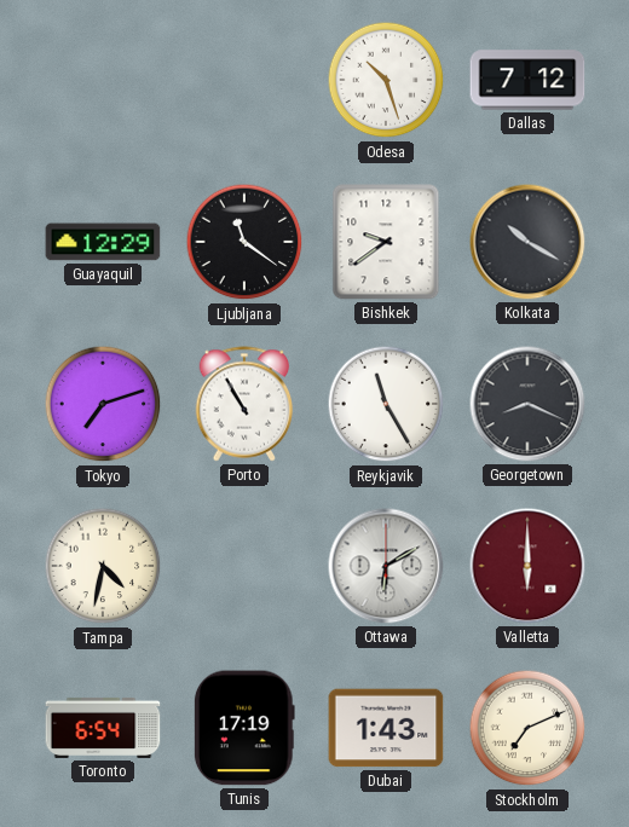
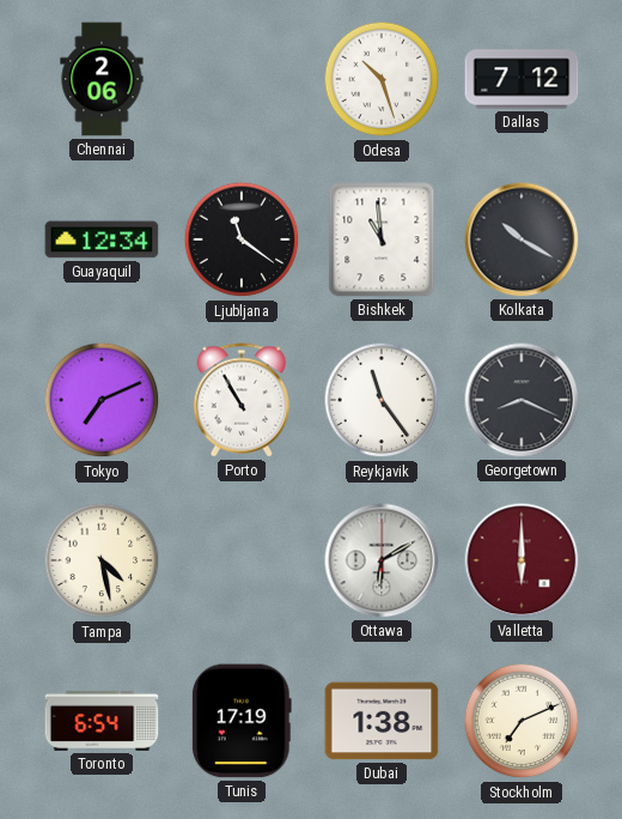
Chennai: none -> 2:06 (102, 79)
Guayaquil: 12:29 -> 12:34 (102, 239)
Bishkek: 9:39 -> 10:59 (382, 239)
Tokyo: 7:12 -> 7:11 (102, 400)
Reykjavik: 11:25 -> 11:24 (382, 400)
Tampa: 4:32 -> 4:28 (102, 560)
Dubai: 1:43 -> 1:38 (382, 721)
